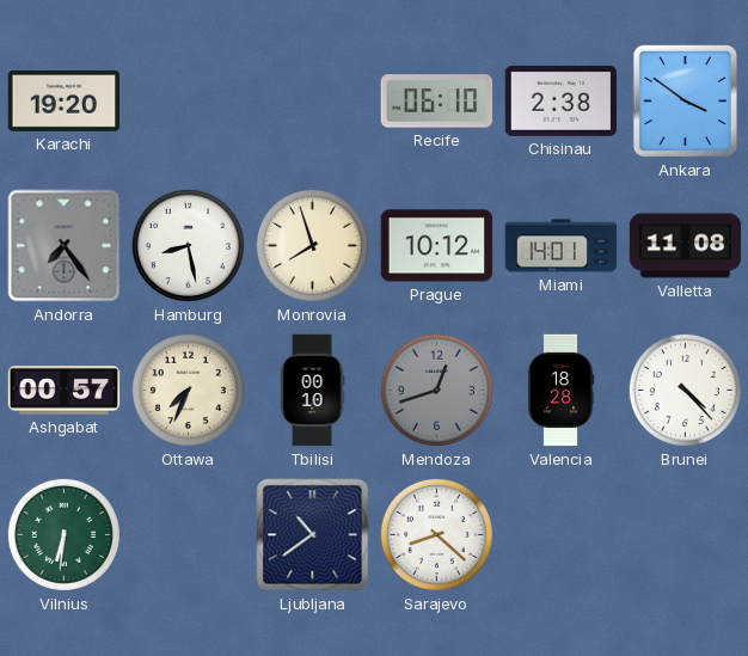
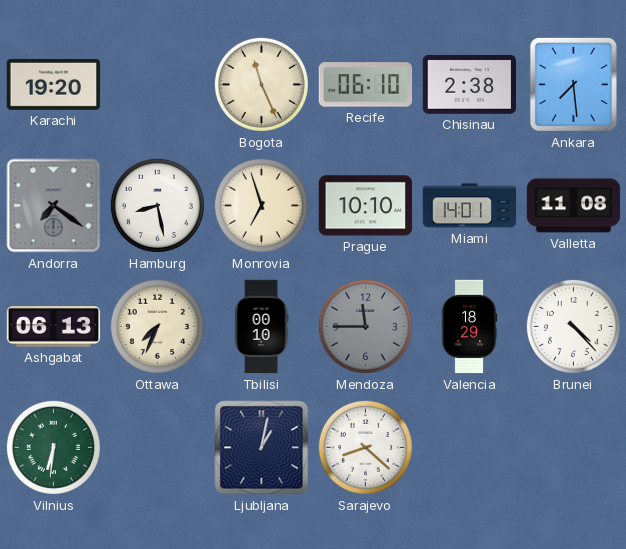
Bogota: none -> 11:26 (261, 84)
Ankara: 3:51 -> 7:29 (573, 84)
Andorra: 7:24 -> 7:21 (54, 206)
Monrovia: 7:57 -> 6:57 (261, 205)
Prague: 10:12 -> 10:10 (366, 206)
Ashgabat: 00:57 -> 06:13 (54, 327)
Mendoza: 12:42 -> 11:45 (365, 326)
Valencia: 18:28 -> 18:29 (469, 327)
Ljubljana: 10:39 -> 1:02 (262, 448)
